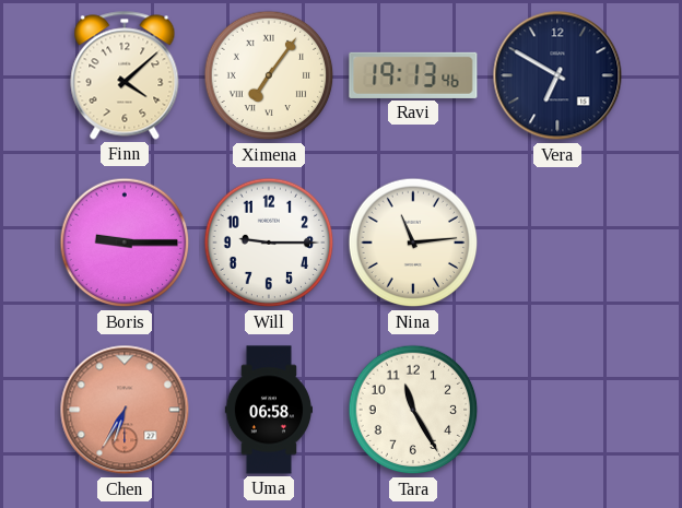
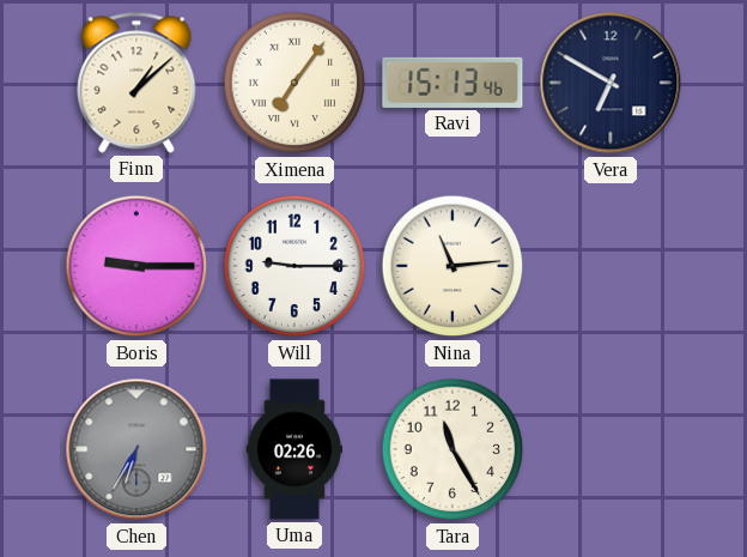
Finn: 4:08 -> 1:08 (136, 83)
Ravi: 19:13 -> 15:13 (453, 83)
Chen dial: salmon -> grey (136, 449)
Uma: 06:58 -> 02:26 (293, 449)
